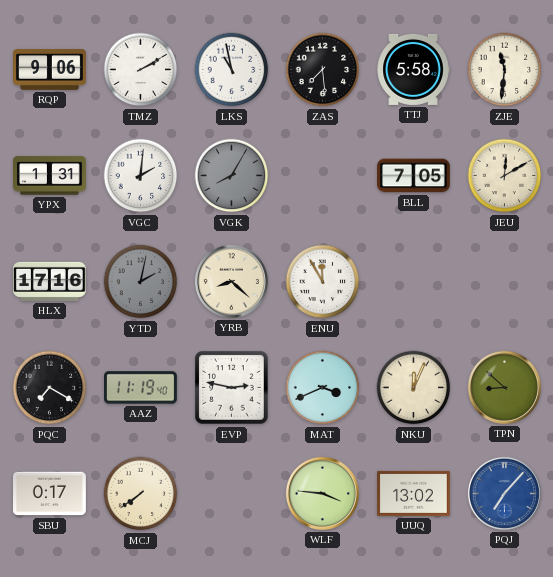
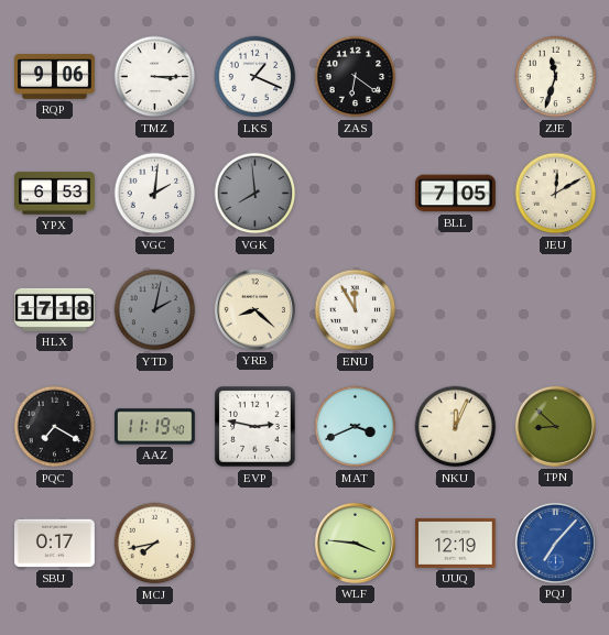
TMZ: 2:10 -> 3:15 (155, 77)
LKS: 10:58 -> 1:19 (255, 77)
ZAS: 7:29 -> 6:21 (356, 77)
TTJ: 5:58 -> none (413, 69)
ZJE: 11:31 -> 11:33 (556, 77)
YPX: 1:31 -> 6:53 (55, 194)
VGK: 8:05 -> 7:59 (255, 194)
HLX: 17:16 -> 17:18 (55, 309)
MCJ: 7:39 -> 7:43 (155, 544)
UUQ: 13:02 -> 12:19 (456, 543)
